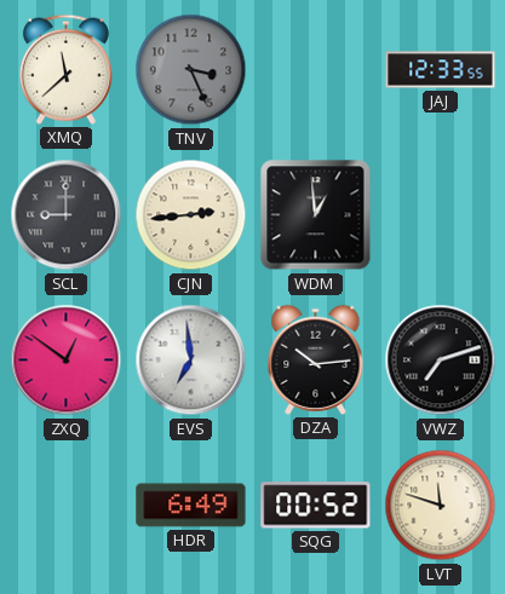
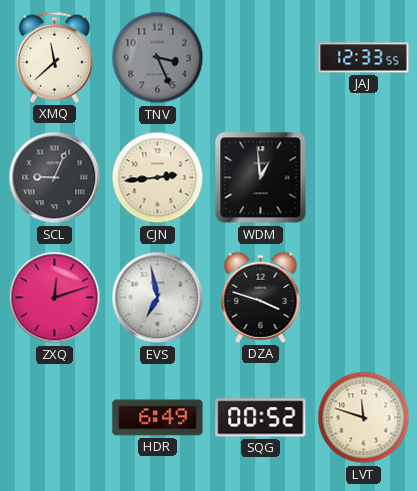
SCL: 9:00 -> 9:04 (55, 178)
ZXQ: 12:51 -> 12:12 (55, 298)
EVS: 6:59 -> 6:58 (158, 298)
DZA: 10:14 -> 3:48 (261, 297)
VWZ: 7:12 -> none (441, 361)
